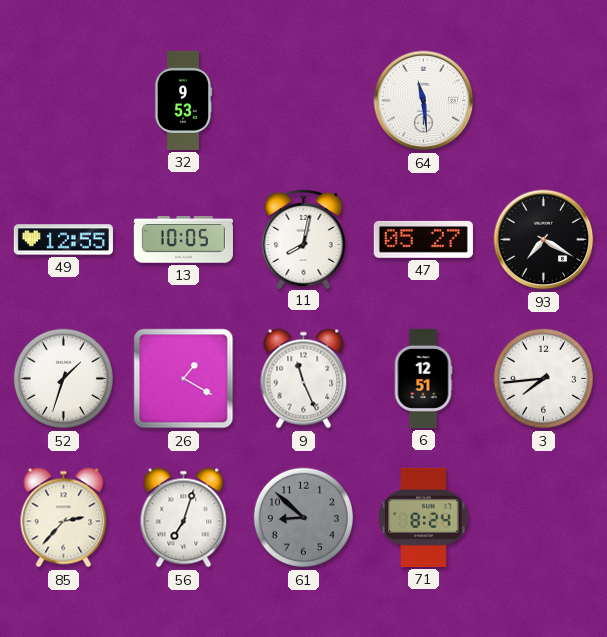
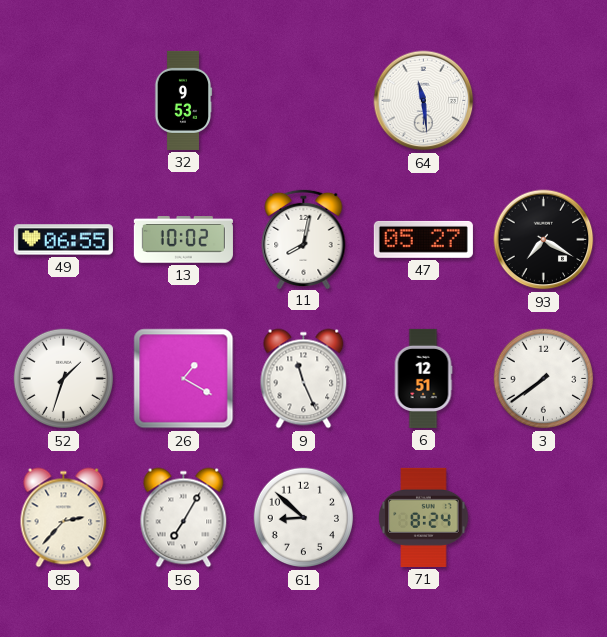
49: 12:55 -> 06:55 (63, 240)
13: 10:05 -> 10:02 (183, 240)
3: 7:44 -> 7:39 (544, 379)
56: 7:03 -> 7:05 (184, 518)
61 dial: grey -> white (304, 518)
